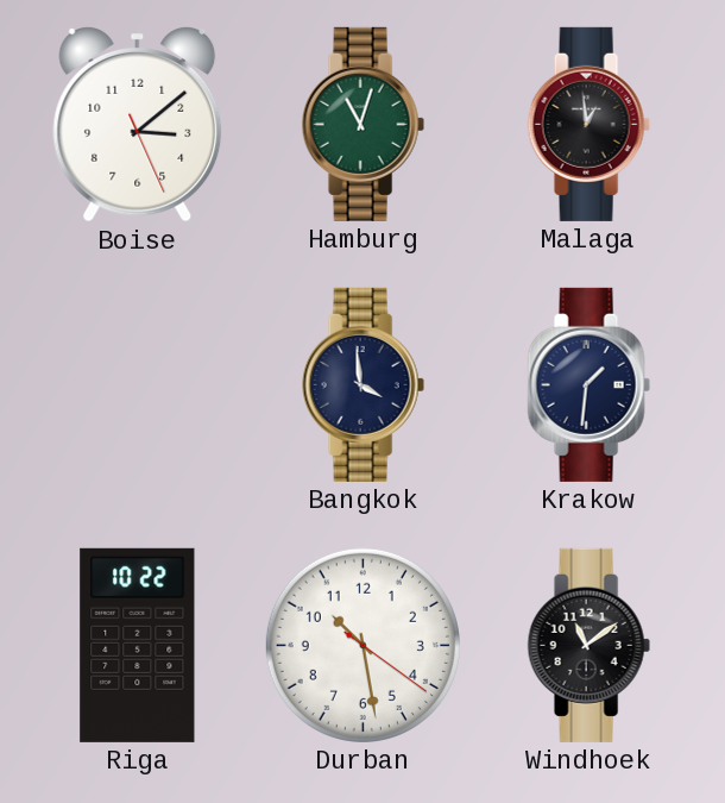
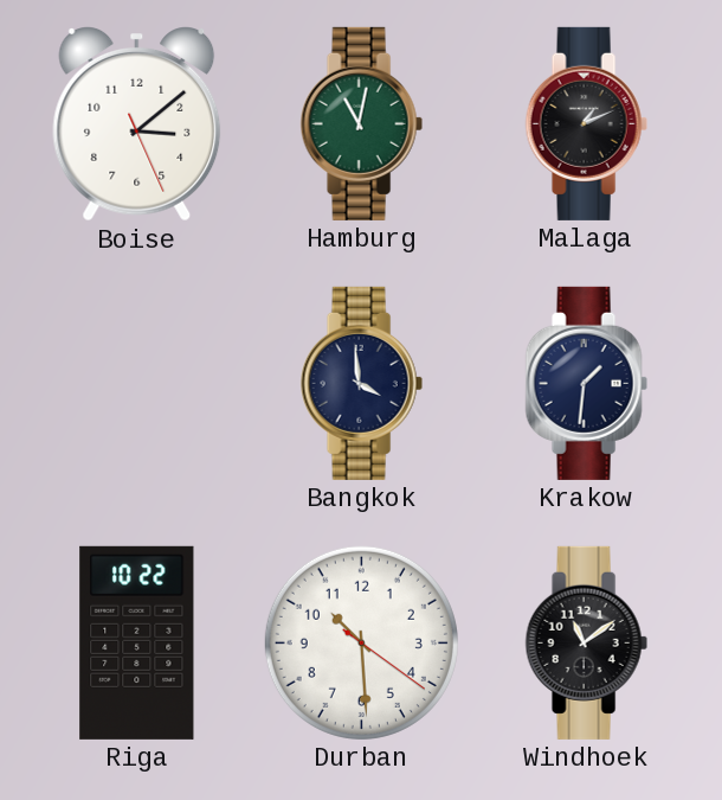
Hamburg: 11:03 -> 11:02 (361, 123)
Malaga: 12:59 -> 1:11 (586, 123)
Durban: 10:28 -> 10:29 (361, 642)
